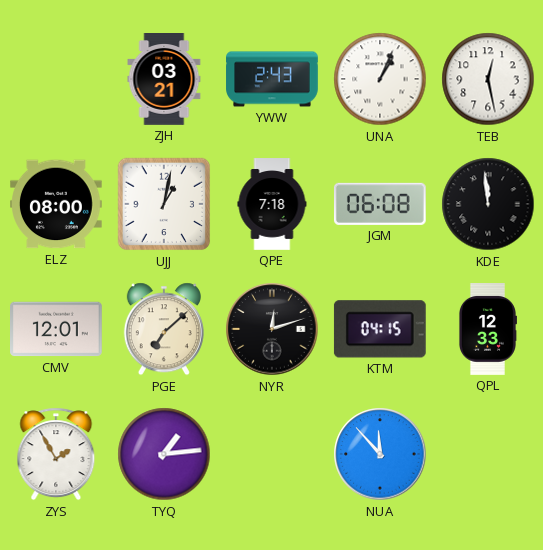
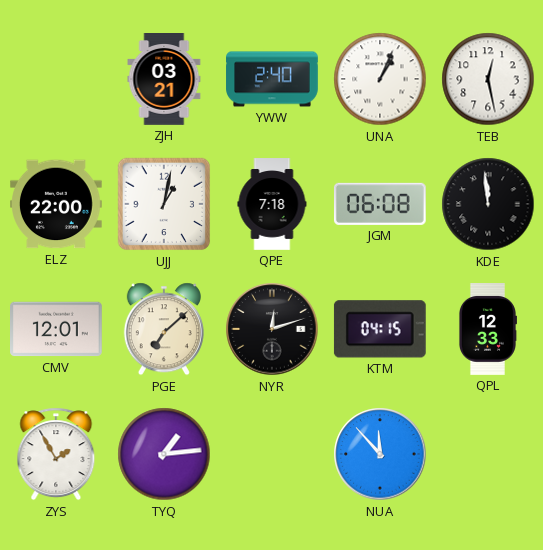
YWW: 2:43 -> 2:40 (272, 79)
ELZ: 08:00 -> 22:00 (57, 204)
